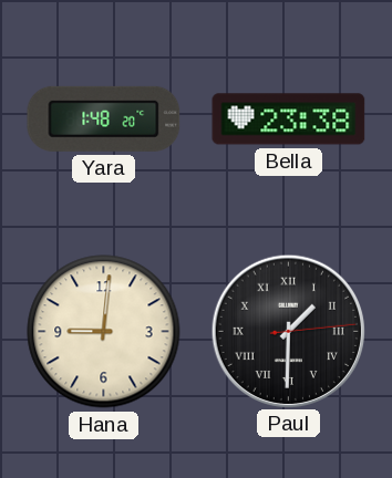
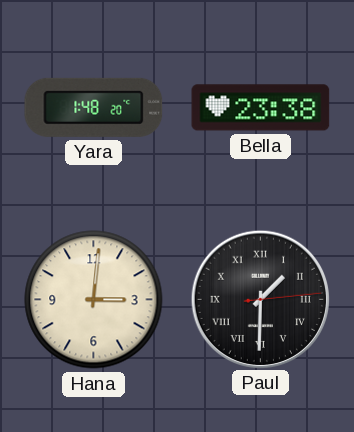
Hana: 9:01 -> 3:01 (94, 300)
